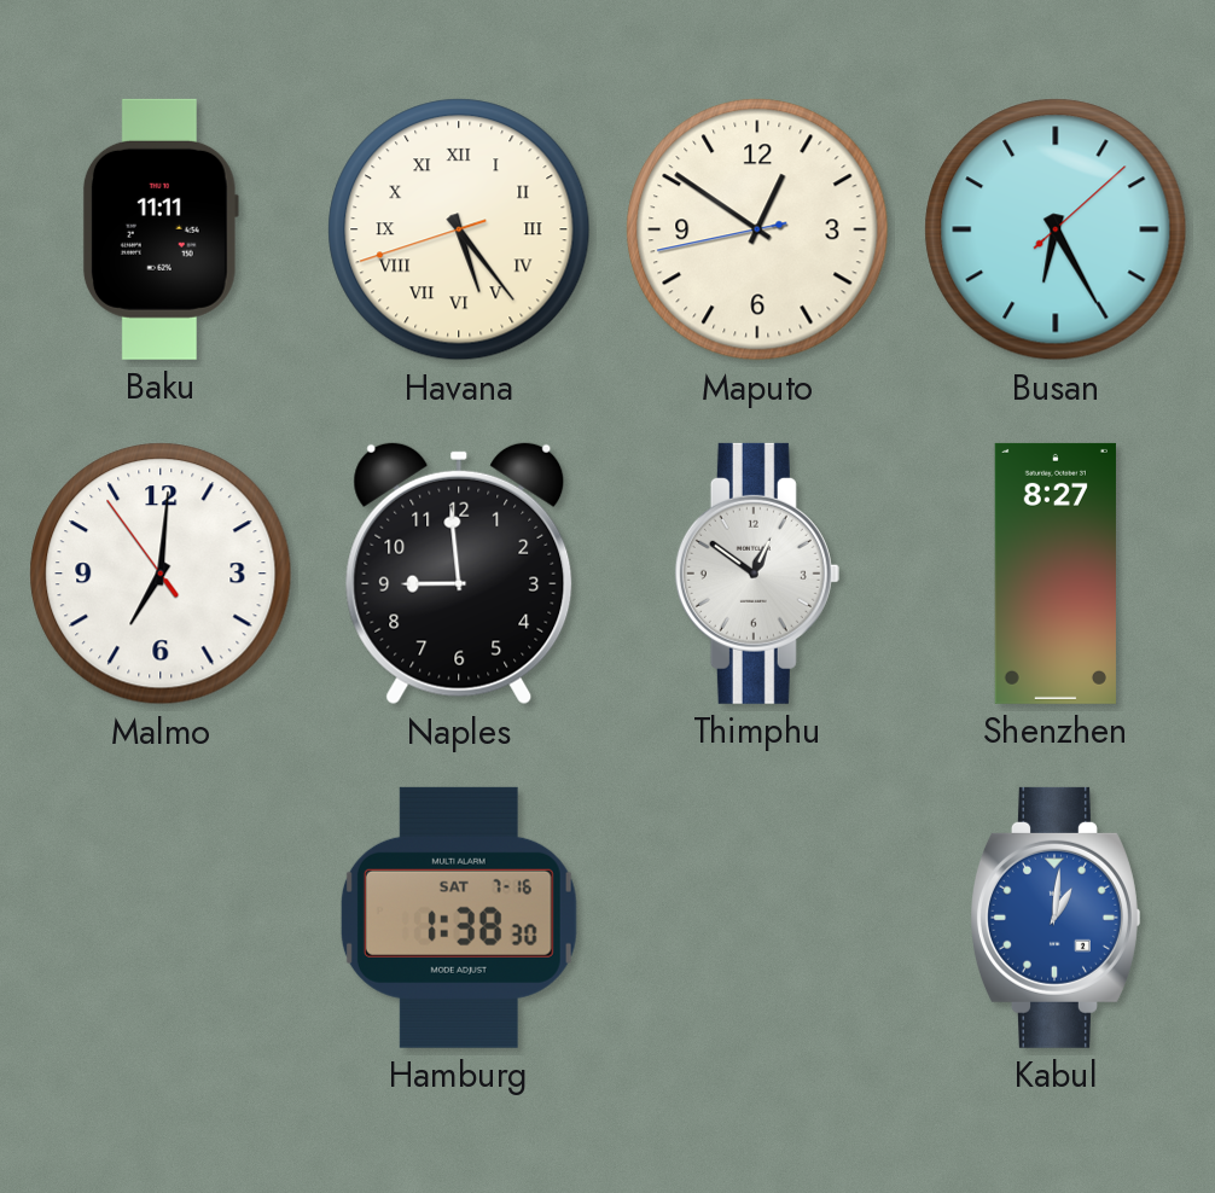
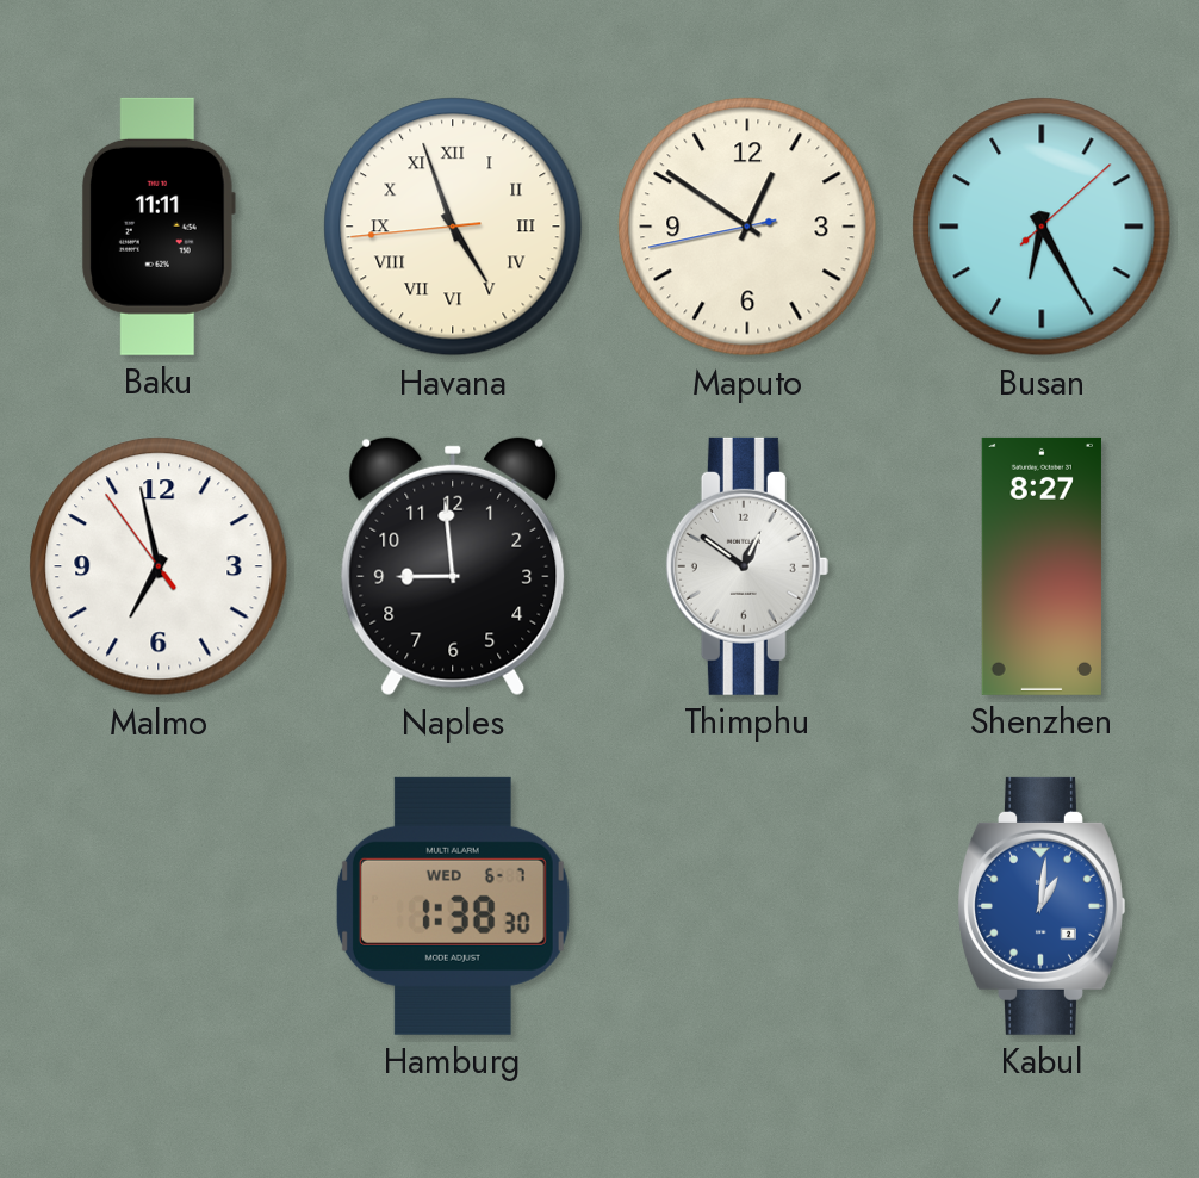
Havana: 5:23 -> 4:56 (453, 227)
Malmo: 7:00 -> 6:57 (159, 566)
Hamburg date: SAT 7-16 -> WED 6-7 (453, 906)
